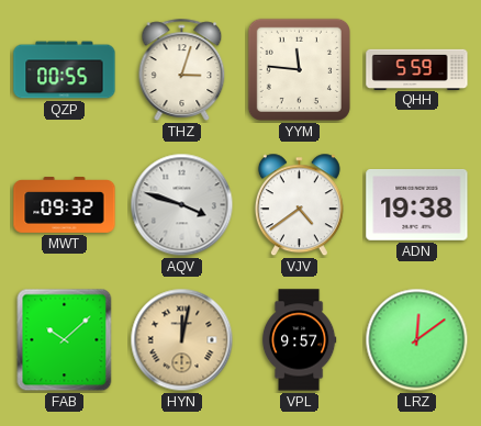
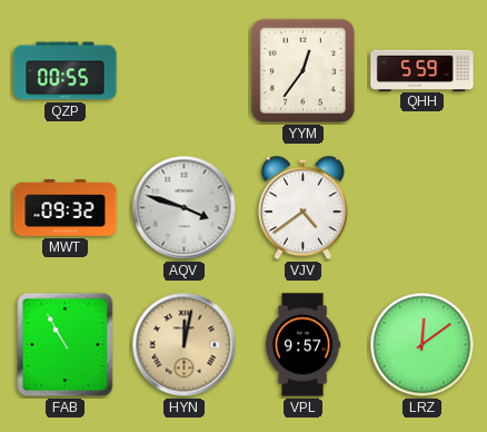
THZ: 3:03 -> none (182, 69)
YYM: 11:46 -> 12:36 (302, 70)
ADN: 19:38 -> none (417, 205)
FAB: 10:08 -> 10:55 (66, 345)
